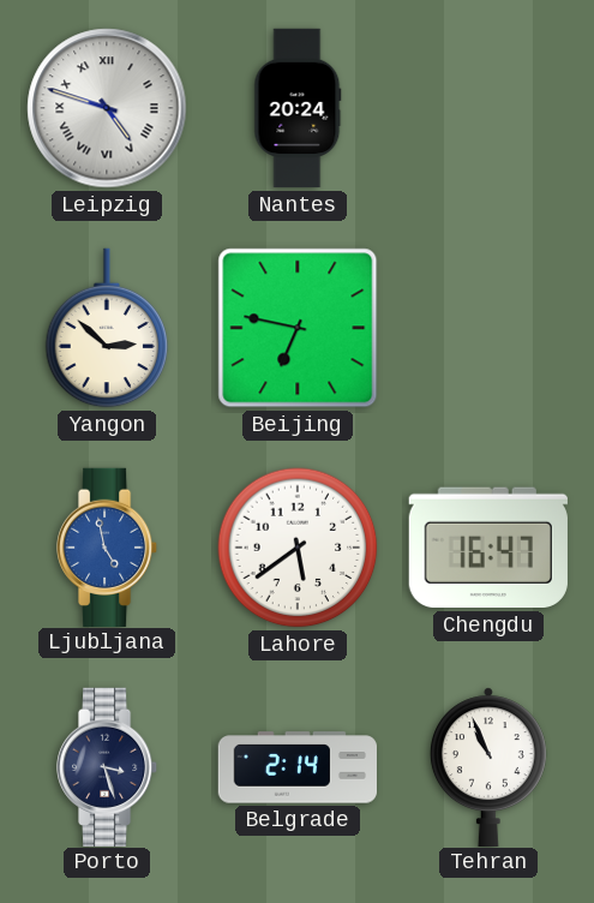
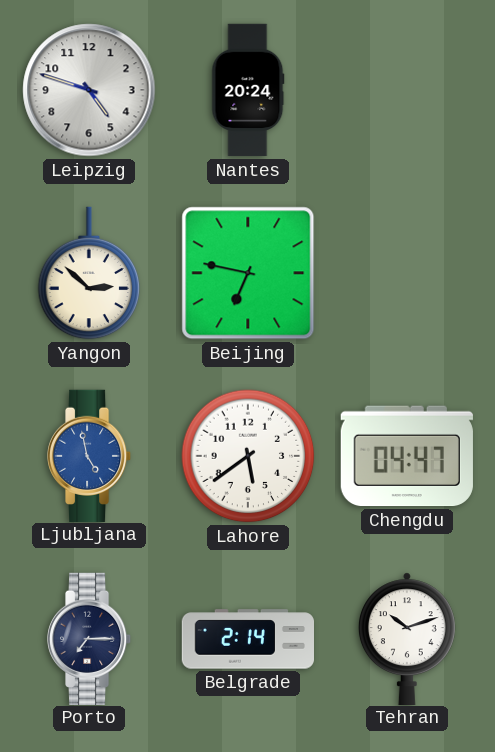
Leipzig numerals: Roman -> Arabic (89, 90)
Chengdu: 16:47 -> 04:47 (407, 456)
Porto: 3:27 -> 7:15 (90, 638)
Tehran: 10:56 -> 10:12 (407, 638)
